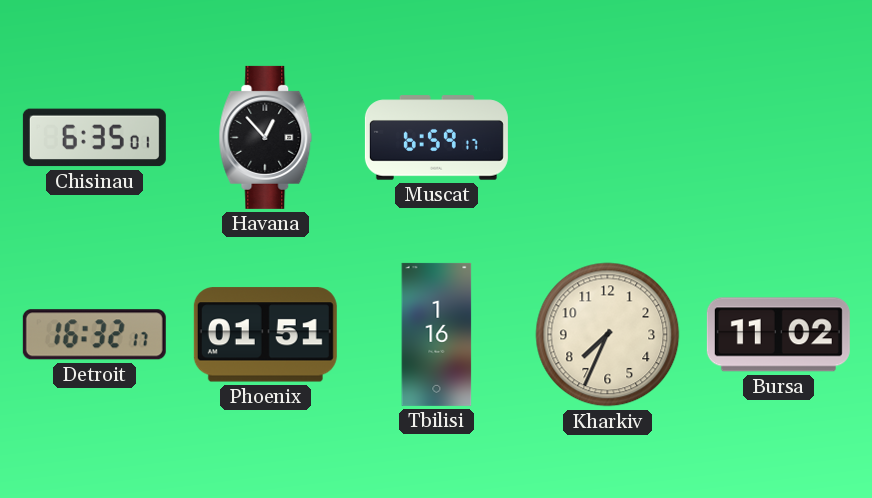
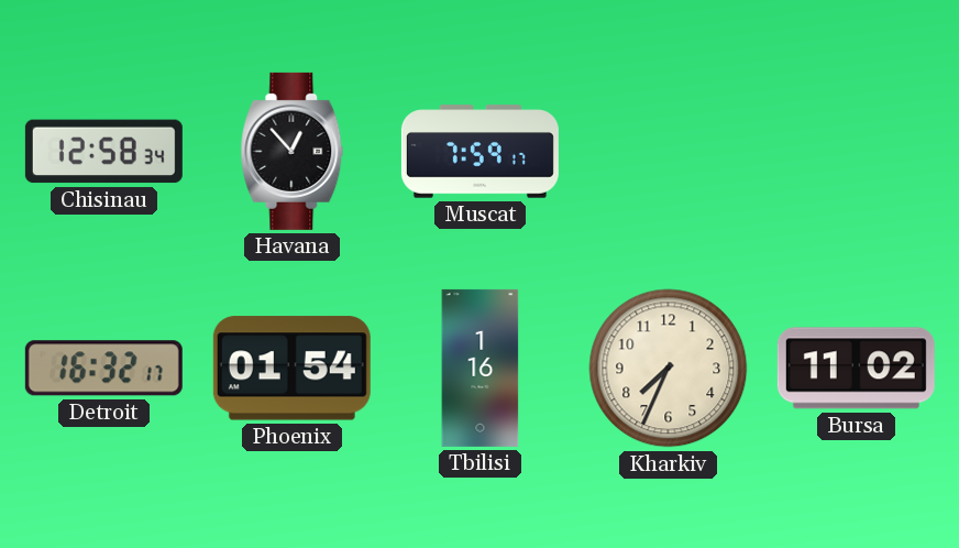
Chisinau: 6:35 -> 12:58 (103, 152)
Muscat: 6:59 -> 7:59 (480, 152)
Phoenix: 01:51 -> 01:54 (291, 369)
